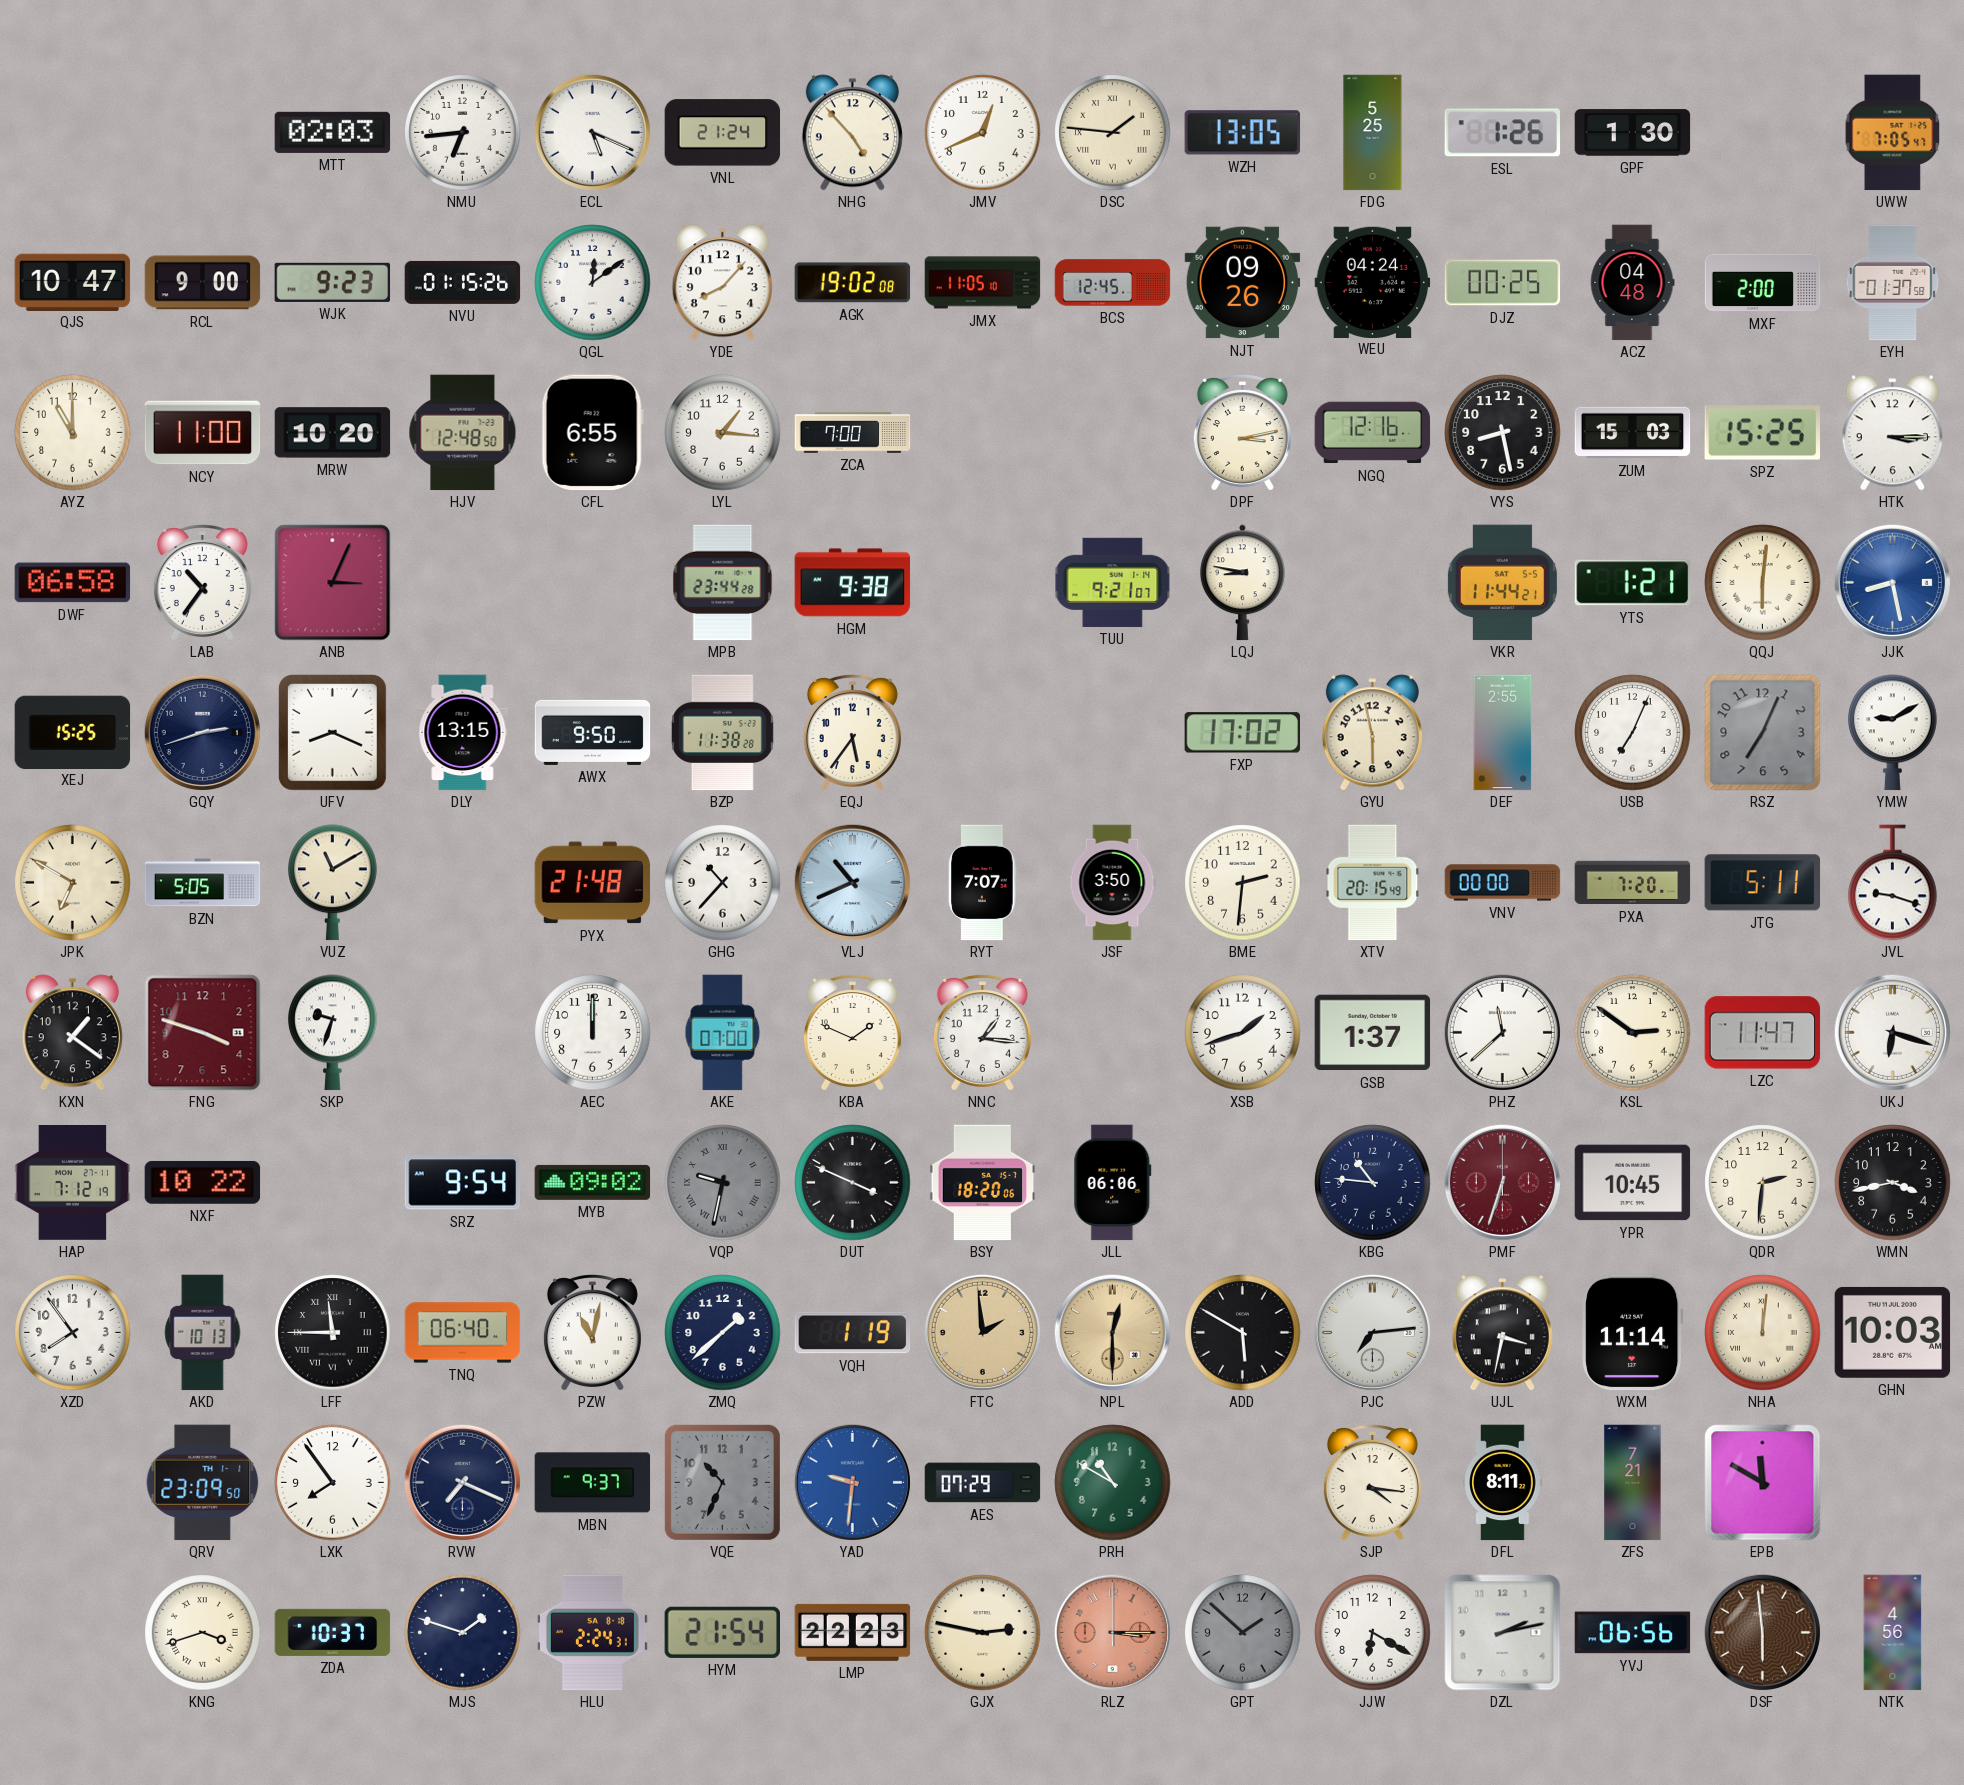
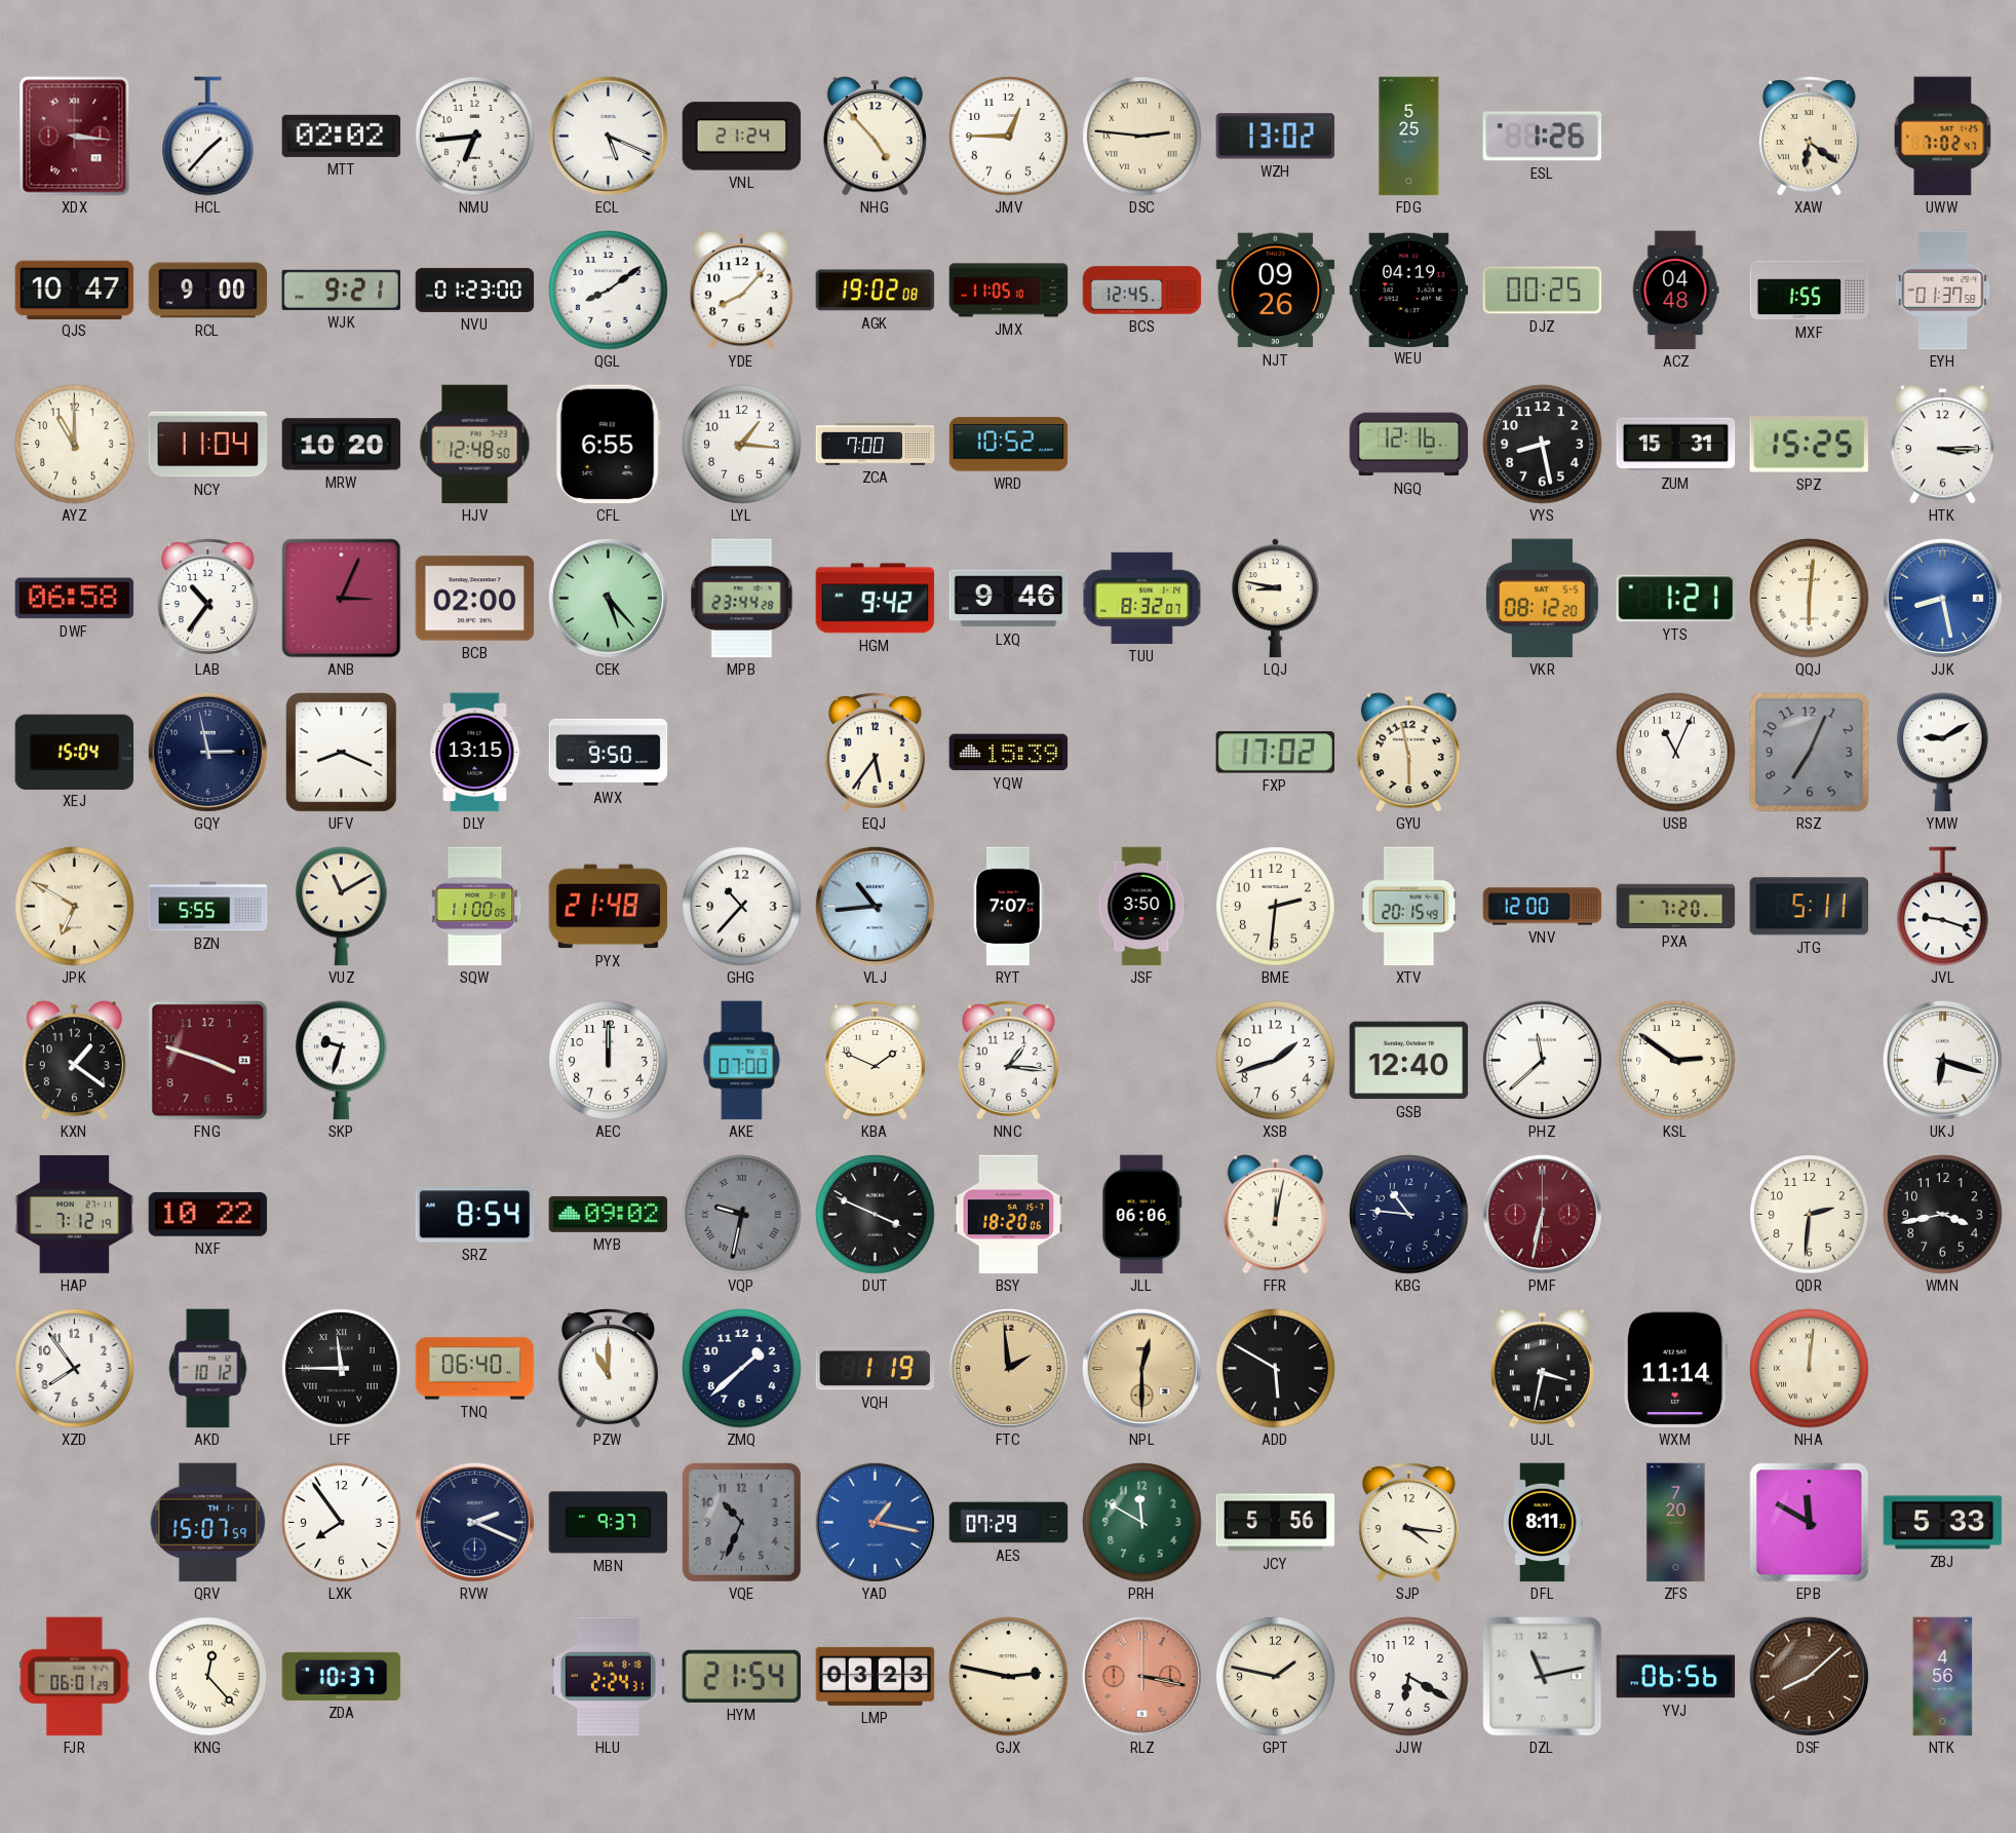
XDX: none -> 3:16 (75, 137)
HCL: none -> 1:37 (208, 137)
MTT: 02:03 -> 02:02 (342, 136)
JMV: 12:41 -> 12:45 (1009, 137)
DSC: 1:46 -> 2:46 (1142, 137)
WZH: 13:05 -> 13:02 (1276, 137)
GPF: 1:30 -> none (1633, 133)
XAW: none -> 6:21 (1809, 137)
UWW: 7:05 -> 7:02 (1943, 137)
WJK: 9:23 -> 9:21 (342, 290)
NVU: 01:15 -> 01:23 (475, 290)
QGL: 12:09 -> 8:09 (609, 291)
WEU: 04:24 -> 04:19 (1409, 290)
MXF: 2:00 -> 1:55 (1810, 291)
NCY: 11:00 -> 11:04 (208, 445)
WRD: none -> 10:52 (1009, 445)
DPF: 3:13 -> none (1242, 433)
ZUM: 15:03 -> 15:31 (1676, 445)
BCB: none -> 02:00 (475, 599)
CEK: none -> 5:23 (608, 598)
HGM: 9:38 -> 9:42 (876, 599)
LXQ: none -> 9:46 (1009, 599)
TUU: 9:21 -> 8:32 (1142, 598)
VKR: 11:44 -> 08:12 (1542, 599)
XEJ: 15:25 -> 15:04 (75, 752)
GQY: 2:42 -> 2:58 (207, 752)
BZP: 11:38 -> none (722, 733)
YQW: none -> 15:39 (1009, 753)
DEF: 2:55 -> none (1503, 733)
USB: 7:04 -> 11:04 (1676, 753)
BZN: 5:05 -> 5:55 (208, 907)
SQW: none -> 11:00 (475, 907)
VLJ: 10:41 -> 10:44 (875, 906)
VNV: 00:00 -> 12:00 (1543, 907)
GSB: 1:37 -> 12:40 (1409, 1061)
LZC: 11:47 -> none (1763, 1033)
SRZ: 9:54 -> 8:54 (475, 1215)
FFR: none -> 12:02 (1275, 1215)
PMF: 6:33 -> 6:32 (1542, 1214)
YPR: 10:45 -> none (1633, 1183)
AKD: 10:13 -> 10:12 (208, 1369)
PZW: 11:02 -> 11:00 (608, 1369)
PJC: 7:14 -> none (1372, 1332)
GHN: 10:03 -> none (1893, 1332)
QRV: 23:09 -> 15:07 (208, 1523)
RVW: 7:19 -> 2:19 (474, 1522)
YAD: 9:31 -> 1:17 (875, 1522)
PRH: 10:50 -> 11:50 (1142, 1523)
JCY: none -> 5:56 (1276, 1523)
ZFS: 7:21 -> 7:20 (1676, 1523)
ZBJ: none -> 5:33 (1943, 1523)
FJR: none -> 06:01 (75, 1677)
KNG: 3:42 -> 12:23 (208, 1677)
MJS: 1:48 -> none (463, 1633)
LMP: 22:23 -> 03:23 (876, 1676)
RLZ: 3:15 -> 3:17 (1141, 1676)
GPT: 1:52 -> 1:47 (1276, 1677)
GPT dial: grey -> cream (1276, 1677)
DZL: 2:13 -> 11:13 (1543, 1677)
DSF: 5:59 -> 8:08 (1809, 1676)
